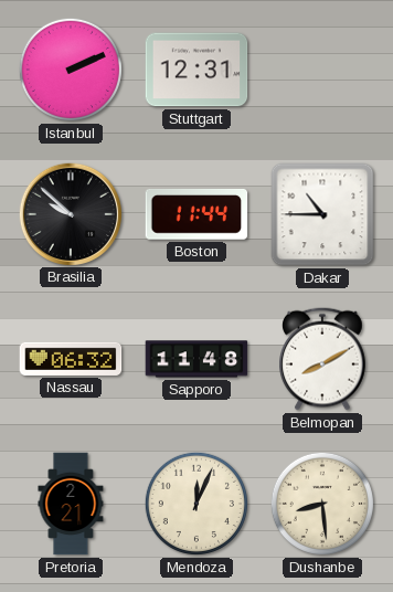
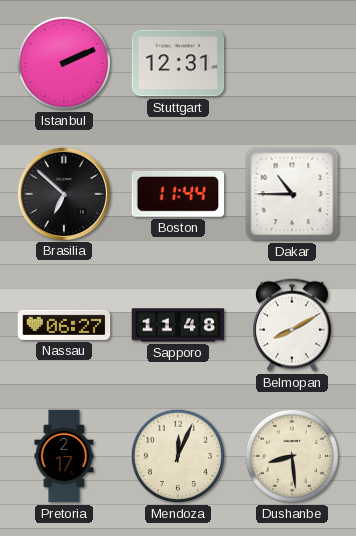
Brasilia: 9:52 -> 6:52 (63, 193)
Nassau: 06:32 -> 06:27 (64, 325)
Pretoria: 2:21 -> 2:17 (64, 456)
